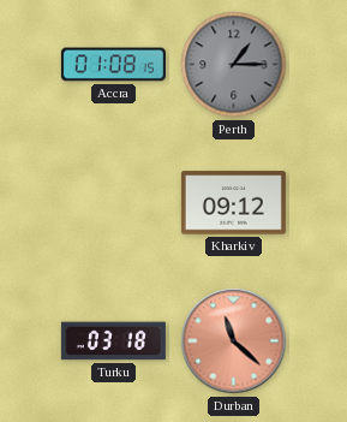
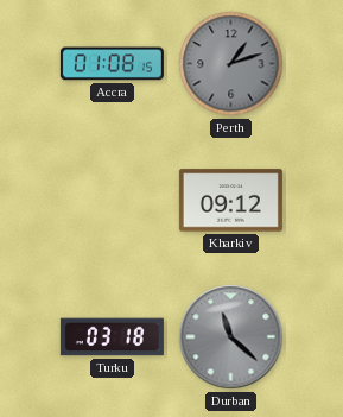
Perth: 1:15 -> 1:12 (231, 64)
Durban dial: salmon -> grey (231, 337)
